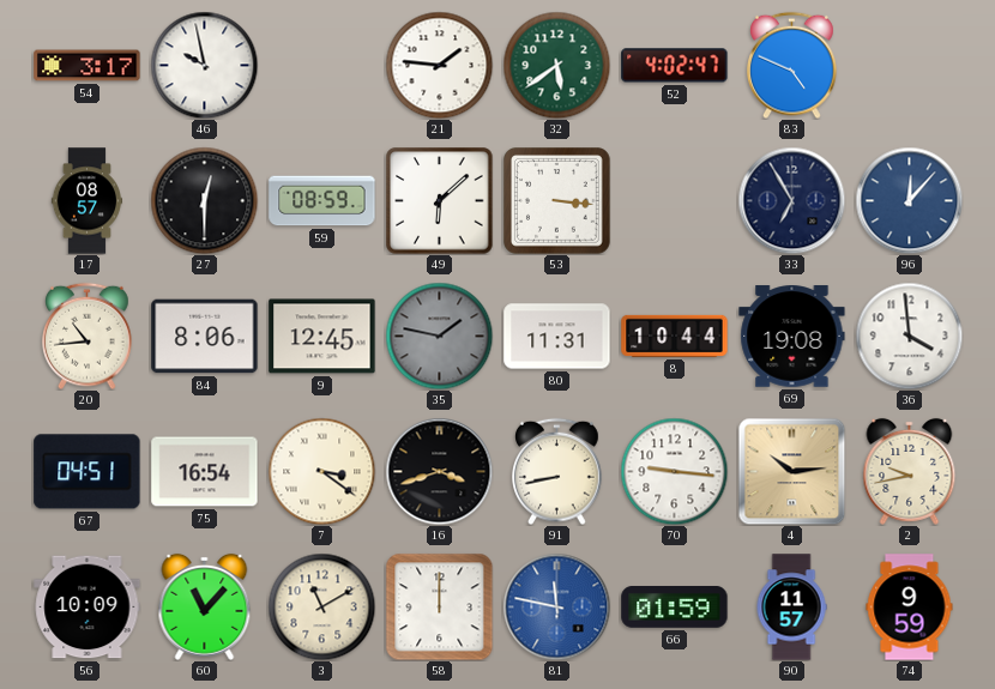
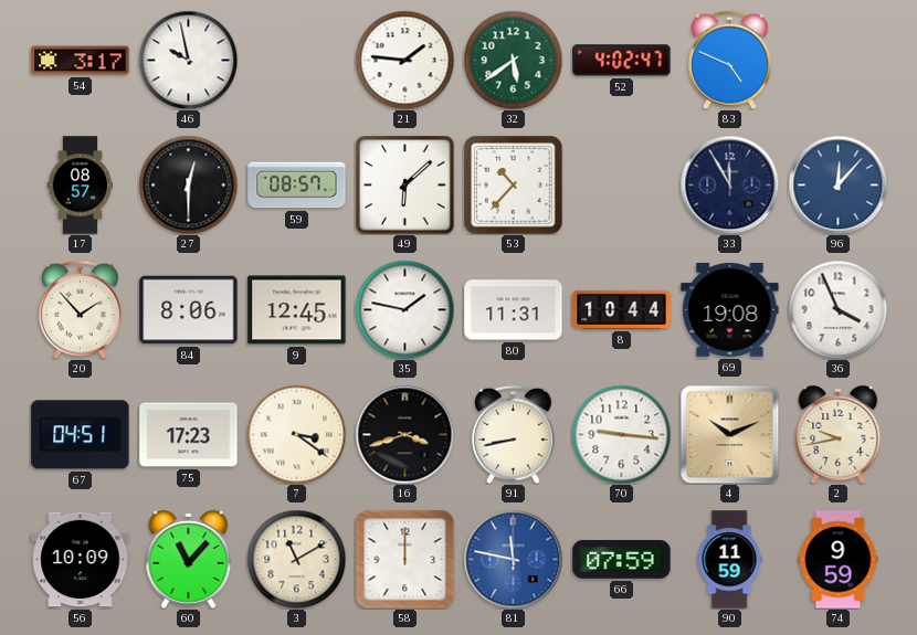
59: 08:59 -> 08:57 (297, 186)
53: 3:16 -> 10:37 (514, 186)
33: 6:55 -> 11:55 (729, 184)
20: 10:44 -> 1:53 (81, 309)
35 dial: grey -> white (404, 309)
36: 3:59 -> 3:56 (837, 309)
75: 16:54 -> 17:23 (189, 435)
4: 10:14 -> 10:11 (729, 434)
66: 01:59 -> 07:59 (622, 560)
90: 11:57 -> 11:59 (729, 560)
